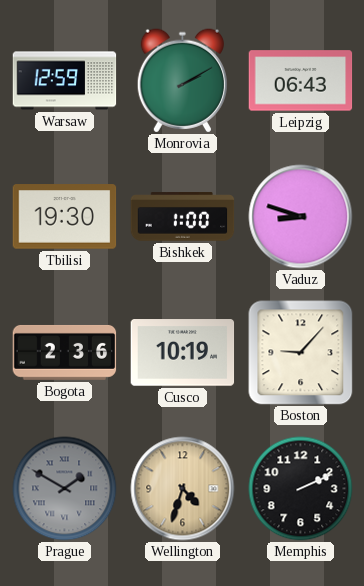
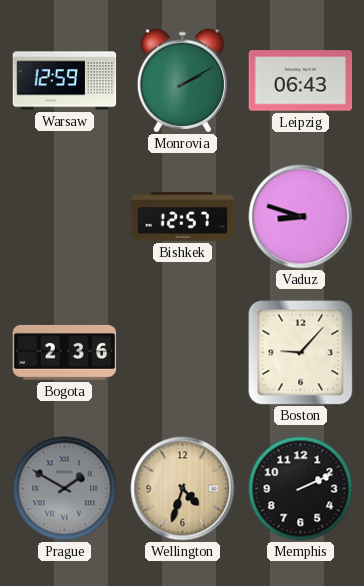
Tbilisi: 19:30 -> none (65, 217)
Bishkek: 1:00 -> 12:57 (183, 217)
Cusco: 10:19 -> none (183, 353)
